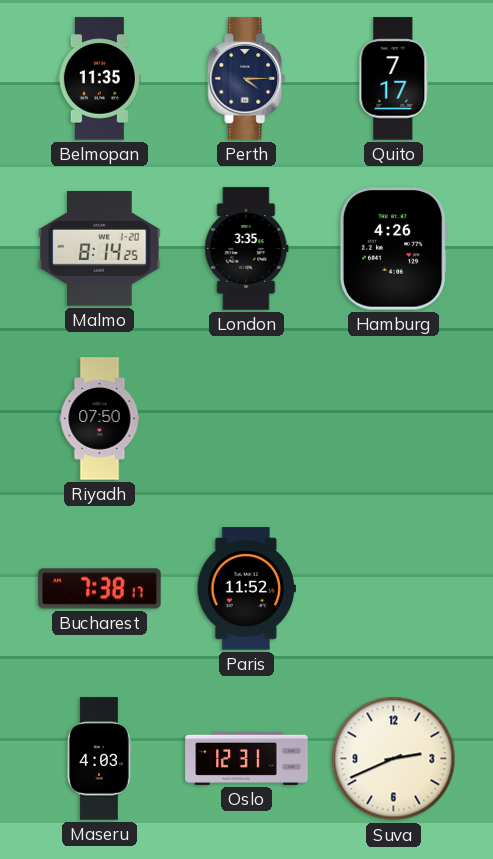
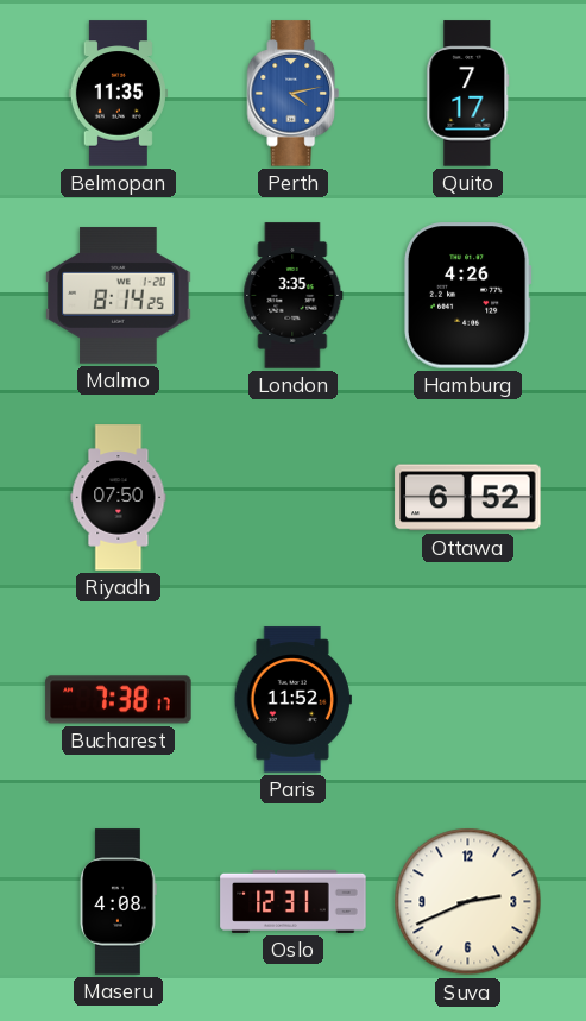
Perth: 4:15 -> 4:13 (294, 94)
Perth dial: navy -> blue (294, 94)
Ottawa: none -> 6:52 (468, 498)
Maseru: 4:03 -> 4:08 (118, 902)
